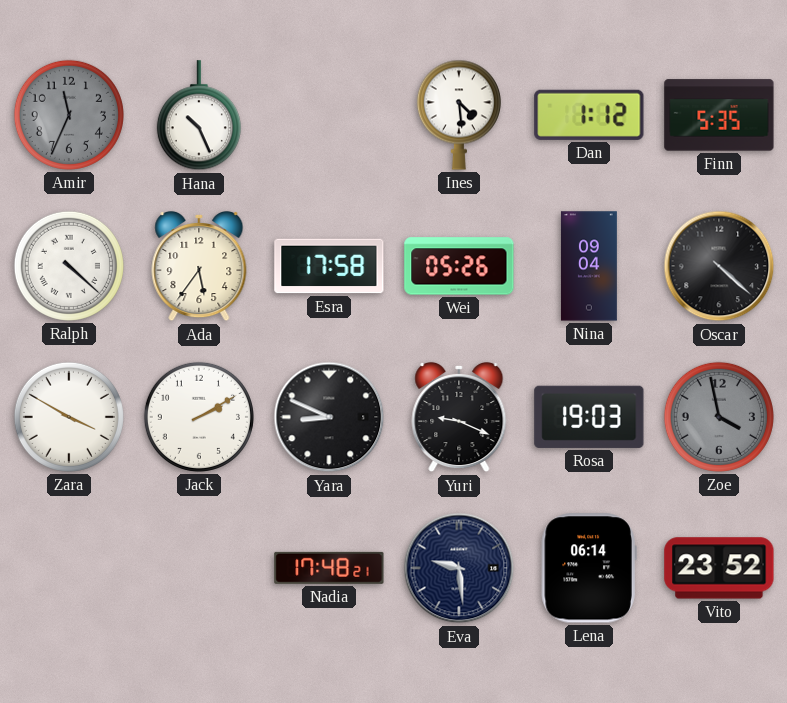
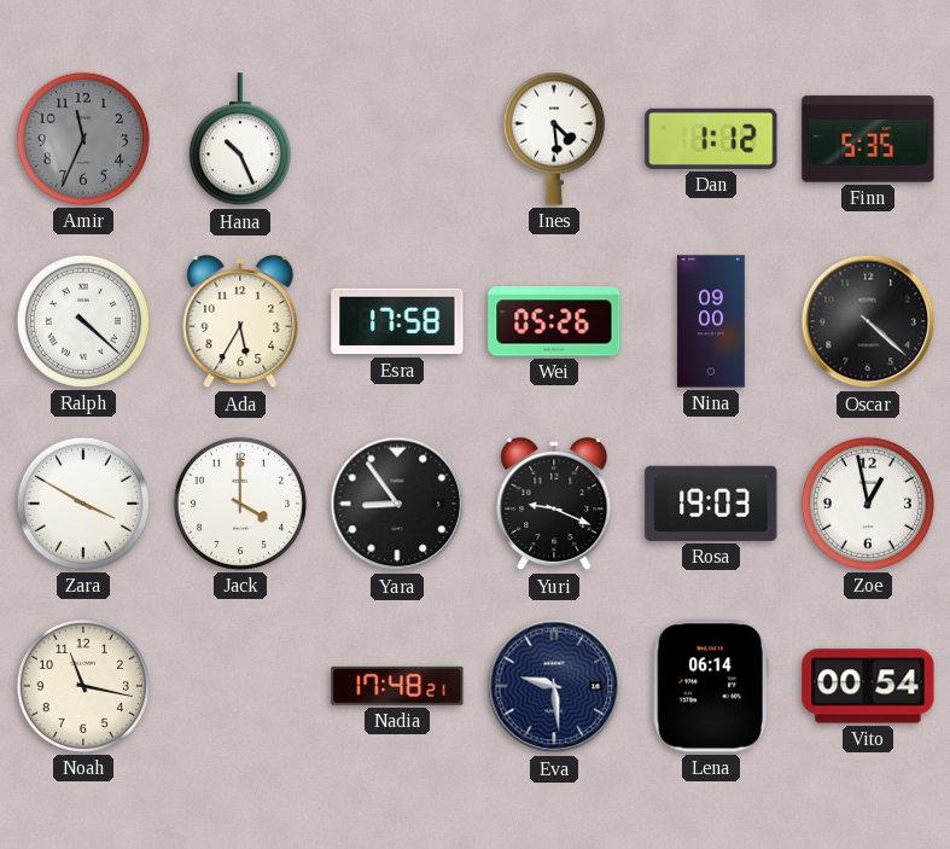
Ada: 5:36 -> 5:35 (240, 321)
Nina: 09:04 -> 09:00 (711, 321)
Jack: 2:10 -> 4:00 (240, 504)
Yara: 8:49 -> 8:54 (397, 504)
Zoe: 3:58 -> 12:58 (868, 504)
Zoe dial: grey -> white (868, 504)
Noah: none -> 11:17 (83, 686)
Vito: 23:52 -> 00:54 (868, 686)
